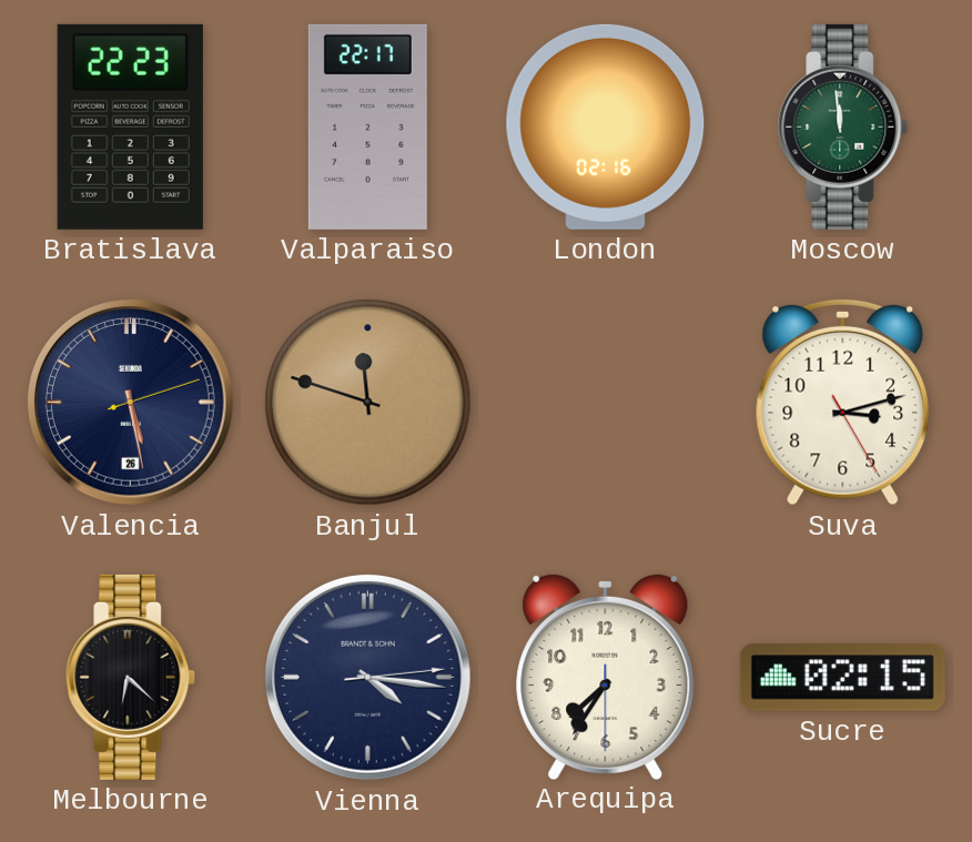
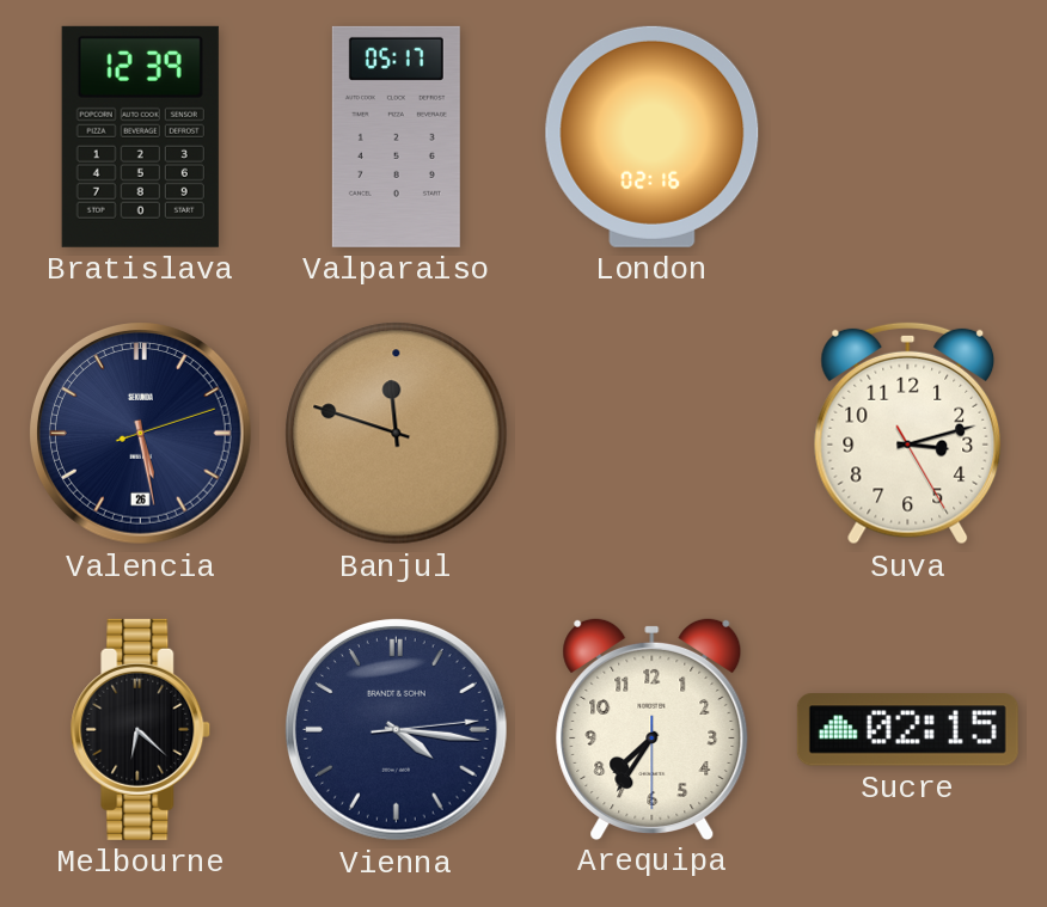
Bratislava: 22:23 -> 12:39 (140, 136)
Valparaiso: 22:17 -> 05:17 (396, 136)
Moscow: 11:59 -> none (843, 126)
